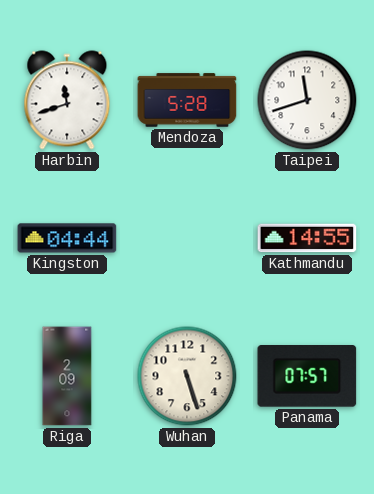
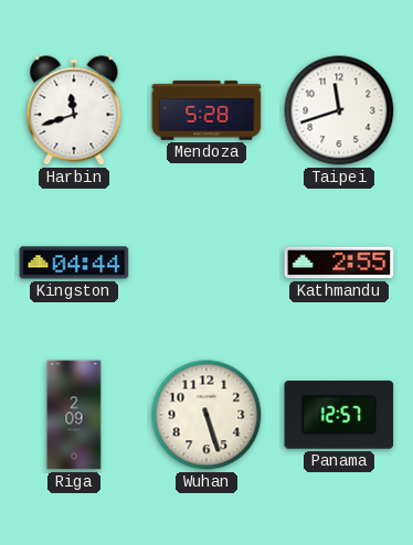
Kathmandu: 14:55 -> 2:55 (339, 263)
Panama: 07:57 -> 12:57 (339, 416)
